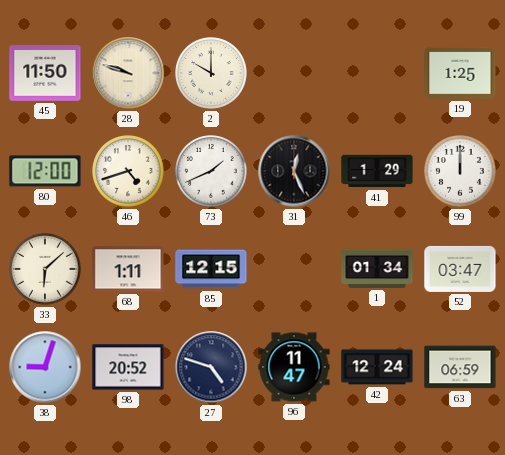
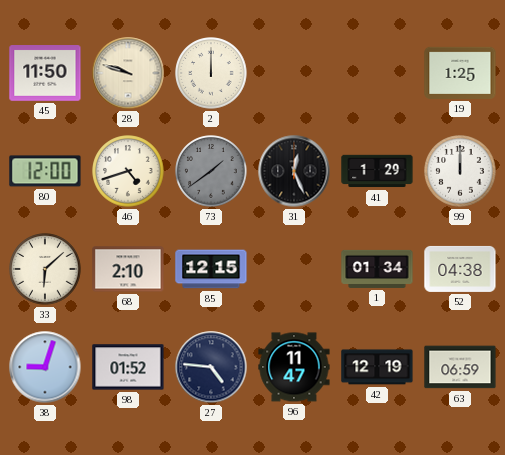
2: 10:00 -> 12:00 (211, 73)
73: 1:41 -> 1:39 (211, 171)
73 dial: white -> grey (211, 171)
68: 1:11 -> 2:10 (128, 269)
52: 03:47 -> 04:38 (460, 269)
98: 20:52 -> 01:52 (128, 367)
27: 4:48 -> 4:46 (211, 367)
42: 12:24 -> 12:19 (377, 367)
